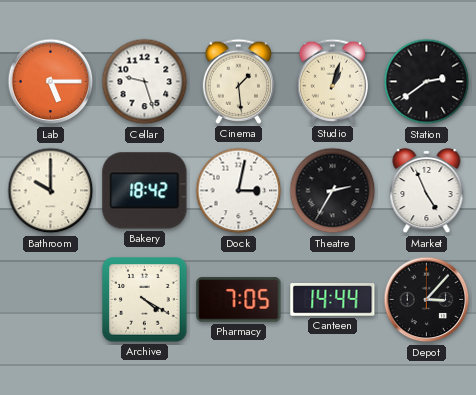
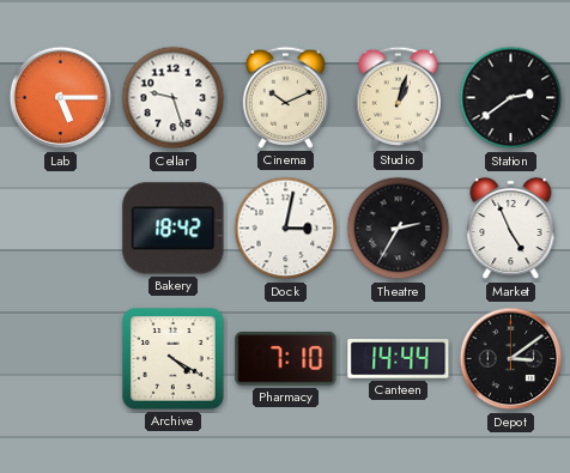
Cinema: 1:29 -> 10:11 (285, 97)
Bathroom: 10:00 -> none (51, 191)
Pharmacy: 7:05 -> 7:10 (286, 359)
Depot: 3:07 -> 3:09 (511, 359)
